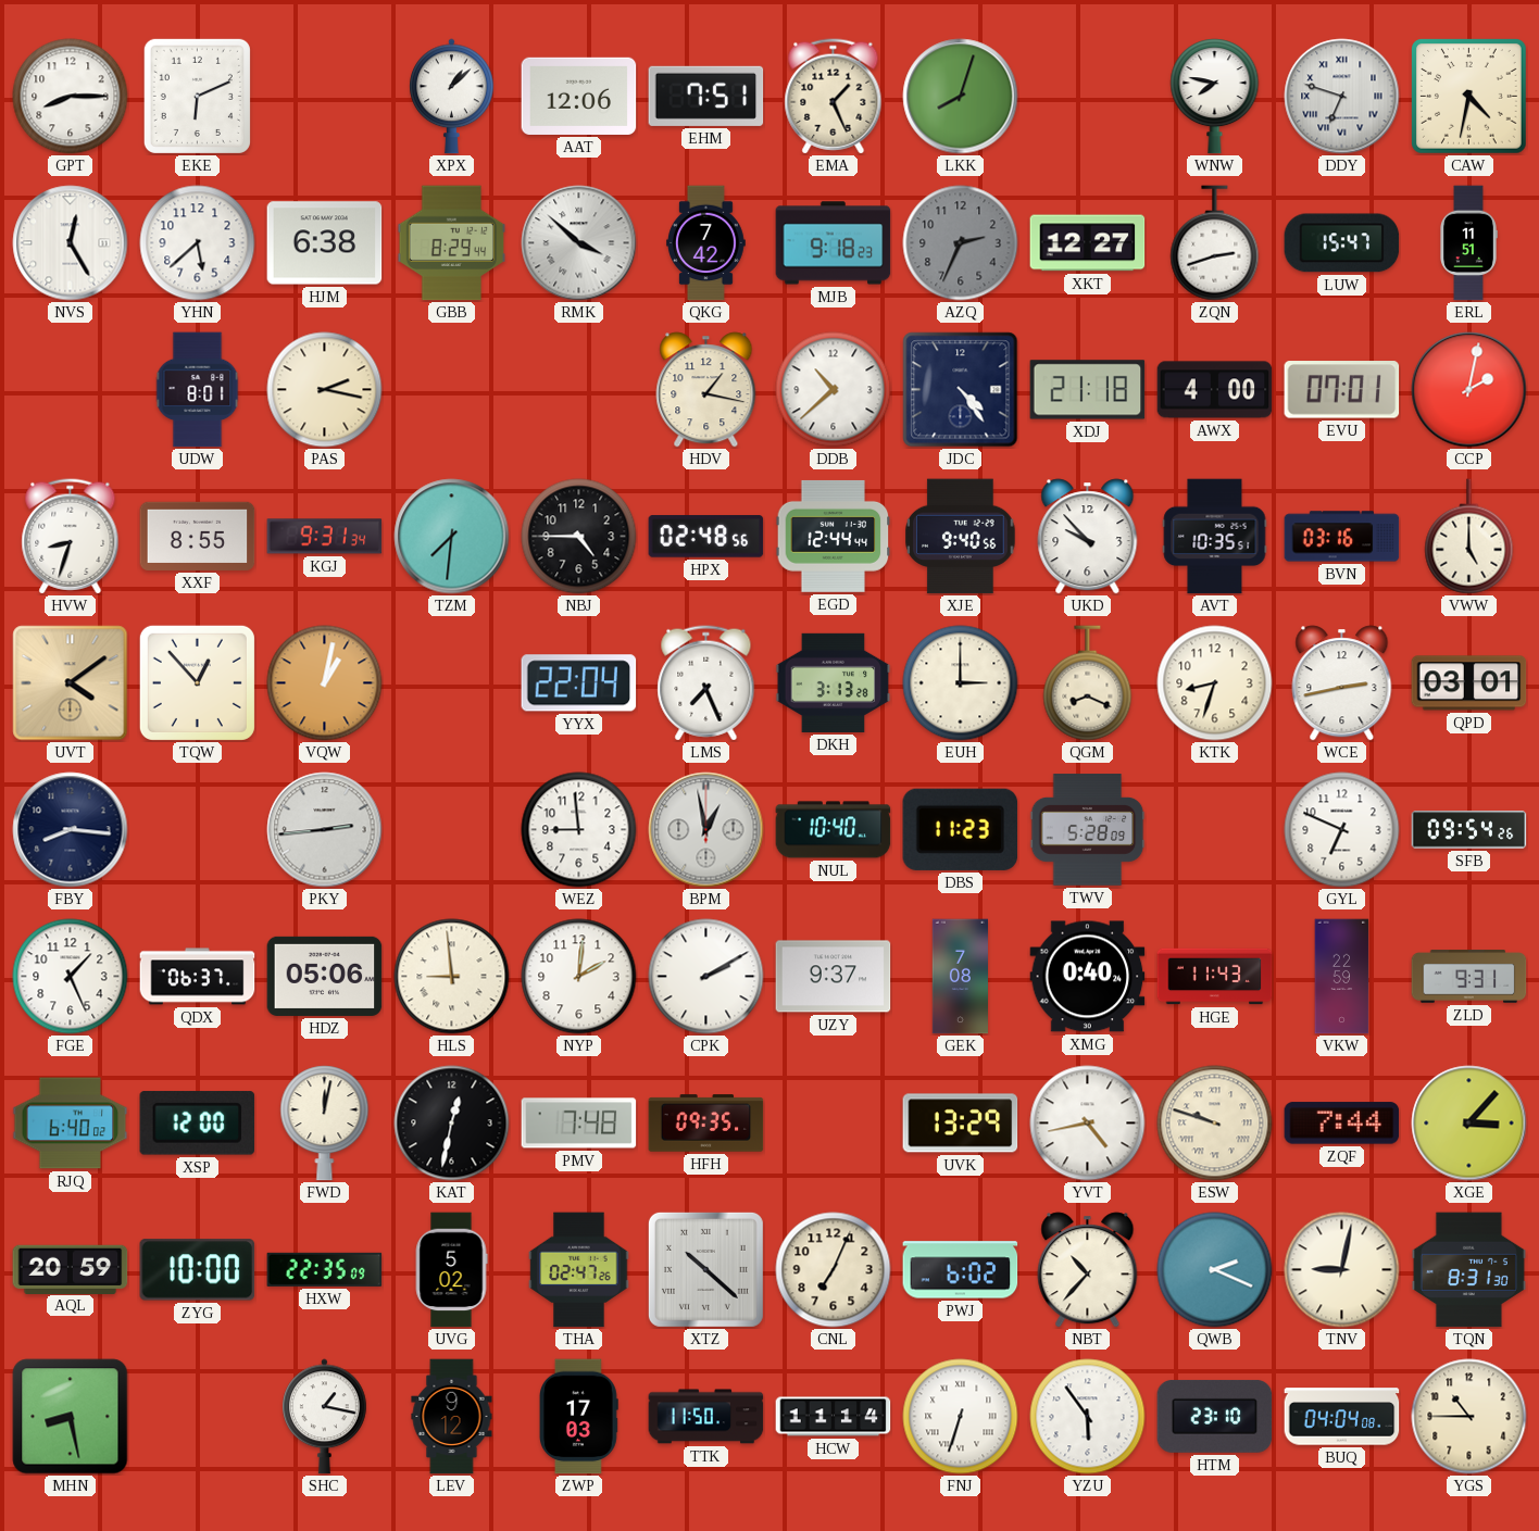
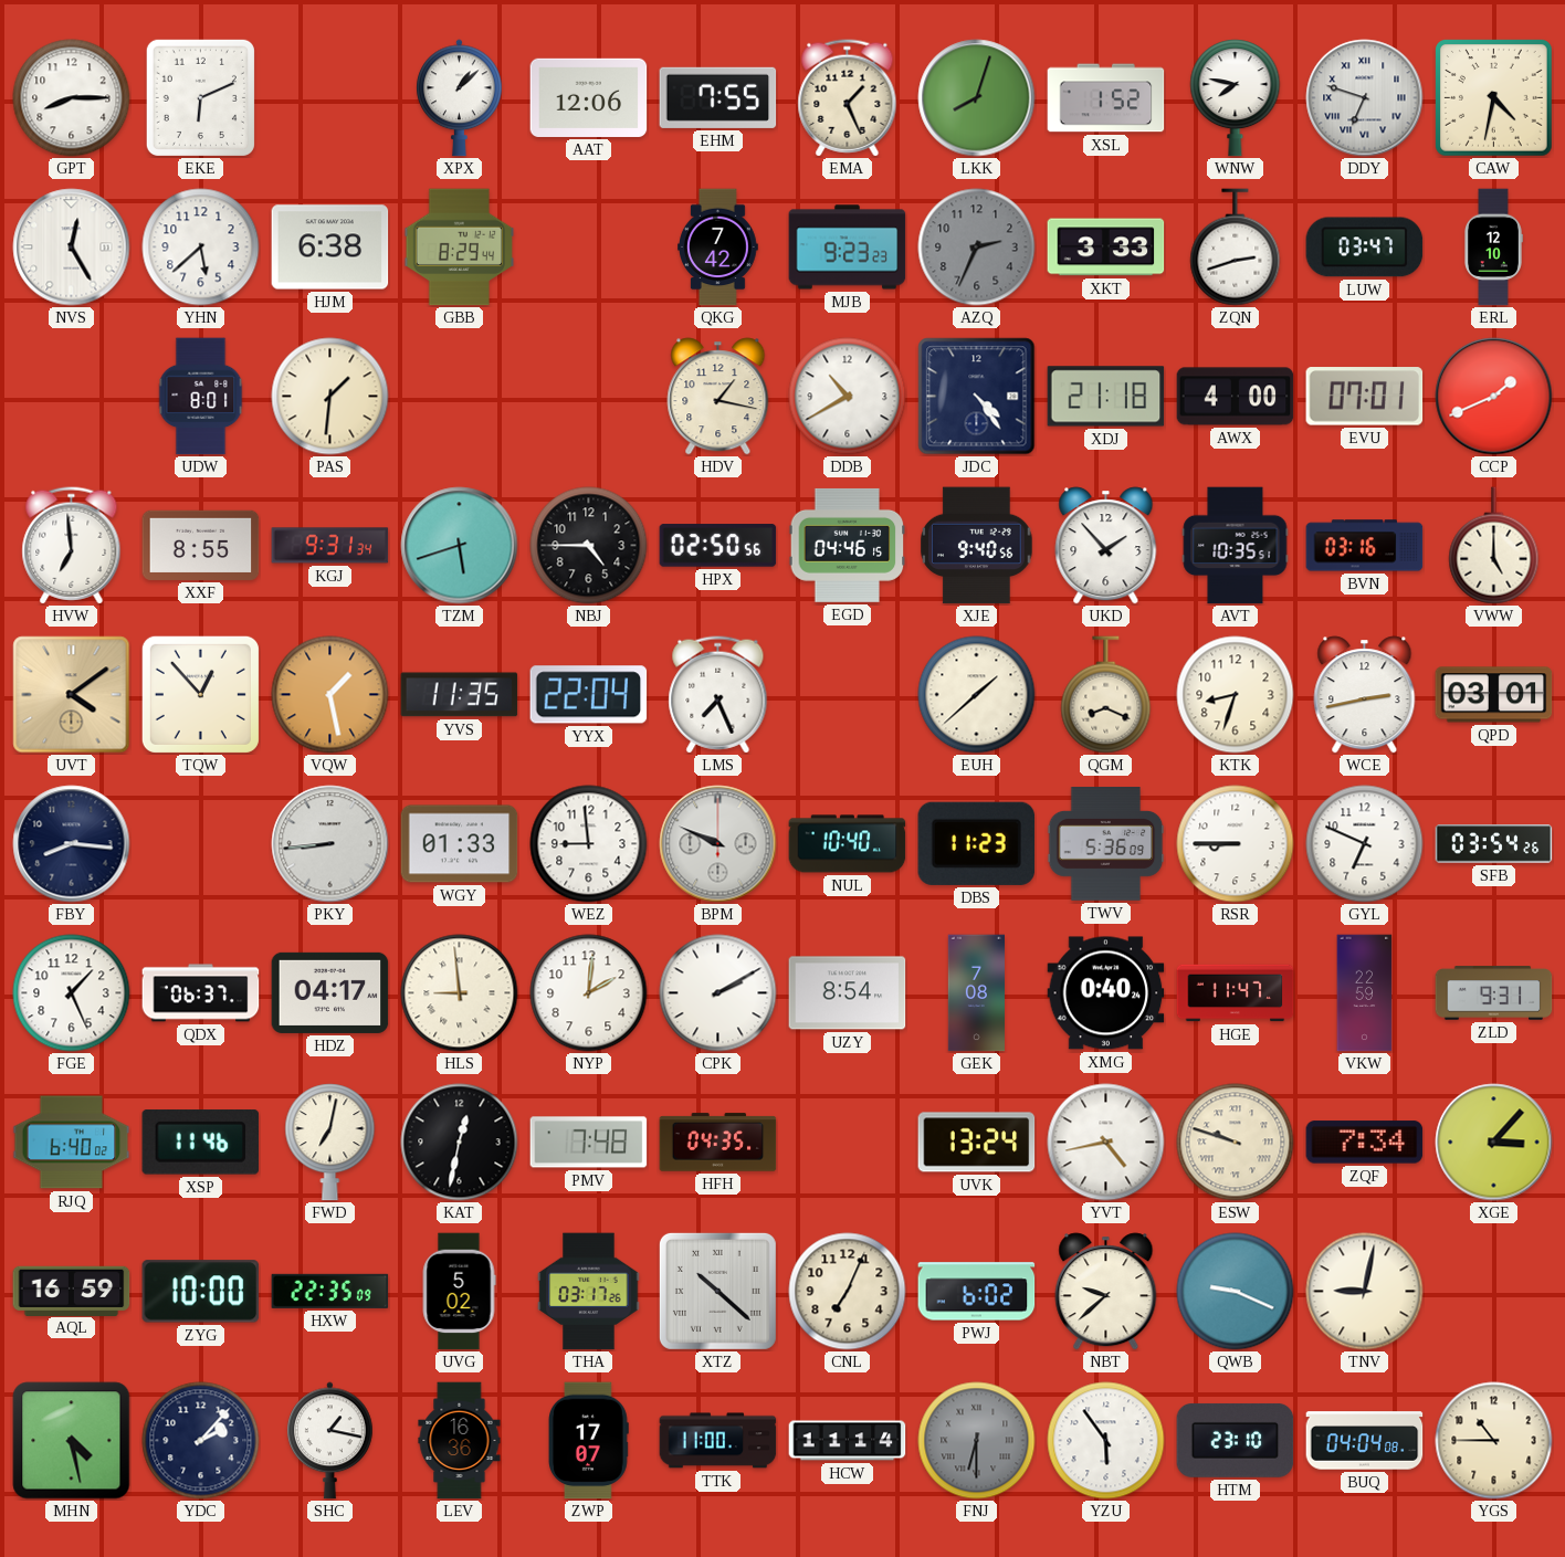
EHM: 7:51 -> 7:55 (718, 97)
XSL: none -> 1:52 (1106, 98)
RMK: 3:52 -> none (579, 243)
MJB: 9:18 -> 9:23 (848, 248)
XKT: 12:27 -> 3:33 (1106, 248)
LUW: 15:47 -> 03:47 (1365, 248)
ERL: 11:51 -> 12:10 (1493, 248)
PAS: 2:17 -> 1:31 (330, 397)
DDB: 10:38 -> 10:40 (848, 397)
CCP: 2:02 -> 1:41 (1494, 397)
HVW: 8:33 -> 6:59 (72, 546)
TZM: 7:31 -> 5:42 (460, 546)
HPX: 02:48 -> 02:50 (718, 546)
EGD: 12:44 -> 04:46 (848, 545)
UKD: 9:53 -> 1:53 (1106, 546)
VQW: 1:02 -> 1:28 (330, 695)
YVS: none -> 11:35 (460, 695)
DKH: 3:13 -> none (834, 682)
EUH: 3:00 -> 1:38 (977, 695)
PKY: 2:44 -> 8:44 (330, 844)
WGY: none -> 01:33 (460, 844)
BPM: 12:58 -> 9:49 (718, 844)
TWV: 5:28 -> 5:36 (1106, 844)
RSR: none -> 8:45 (1236, 844)
SFB: 09:54 -> 03:54 (1494, 844)
HDZ: 05:06 -> 04:17 (330, 992)
UZY: 9:37 -> 8:54 (848, 993)
HGE: 11:43 -> 11:47 (1236, 993)
XSP: 12:00 -> 11:46 (201, 1143)
FWD: 12:02 -> 7:02 (330, 1143)
HFH: 09:35 -> 04:35 (718, 1143)
UVK: 13:29 -> 13:24 (977, 1143)
ZQF: 7:44 -> 7:34 (1365, 1143)
AQL: 20:59 -> 16:59 (72, 1291)
THA: 02:47 -> 03:17 (589, 1292)
NBT: 10:37 -> 9:38 (1106, 1292)
QWB: 2:19 -> 9:19 (1236, 1292)
TQN: 8:31 -> none (1468, 1270)
MHN: 8:28 -> 4:28 (72, 1441)
YDC: none -> 2:07 (201, 1441)
LEV: 9:12 -> 16:36 (460, 1441)
ZWP: 17:03 -> 17:07 (589, 1441)
TTK: 11:50 -> 11:00 (718, 1441)
FNJ: 6:33 -> 6:30 (977, 1441)
FNJ dial: white -> grey (977, 1441)
